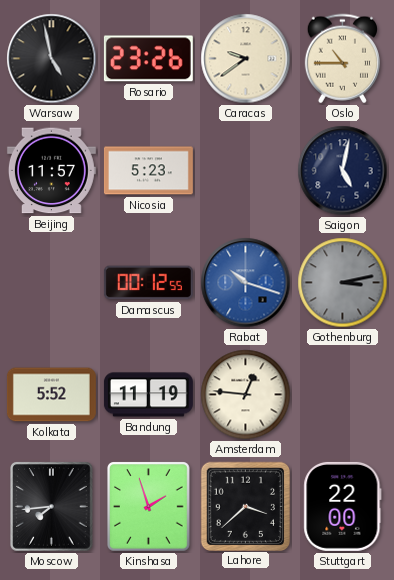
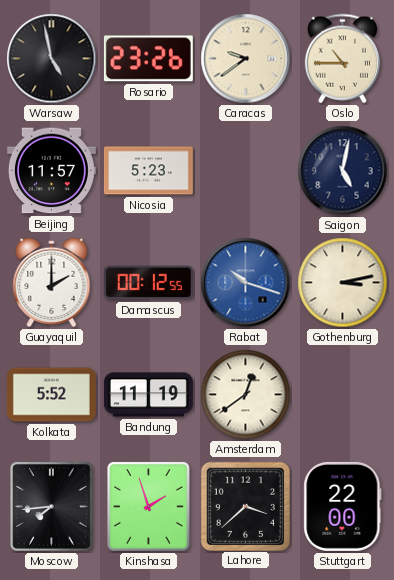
Guayaquil: none -> 2:00 (52, 283)
Gothenburg dial: grey -> cream (343, 283)
Amsterdam: 12:46 -> 12:39 (246, 395)
